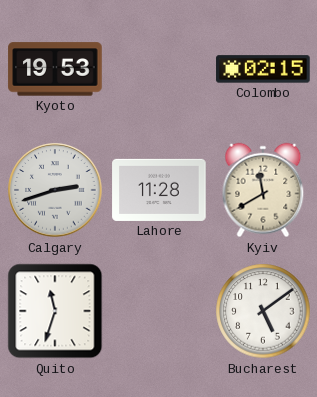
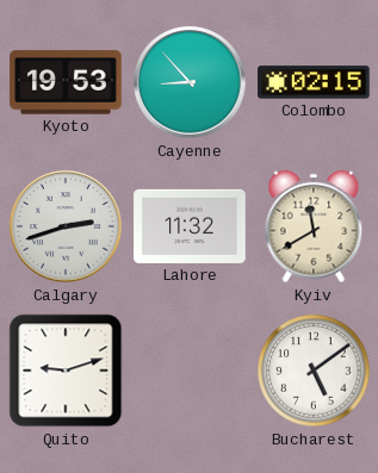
Cayenne: none -> 8:53 (190, 82)
Lahore: 11:28 -> 11:32 (190, 226)
Quito: 11:33 -> 9:12 (66, 371)
